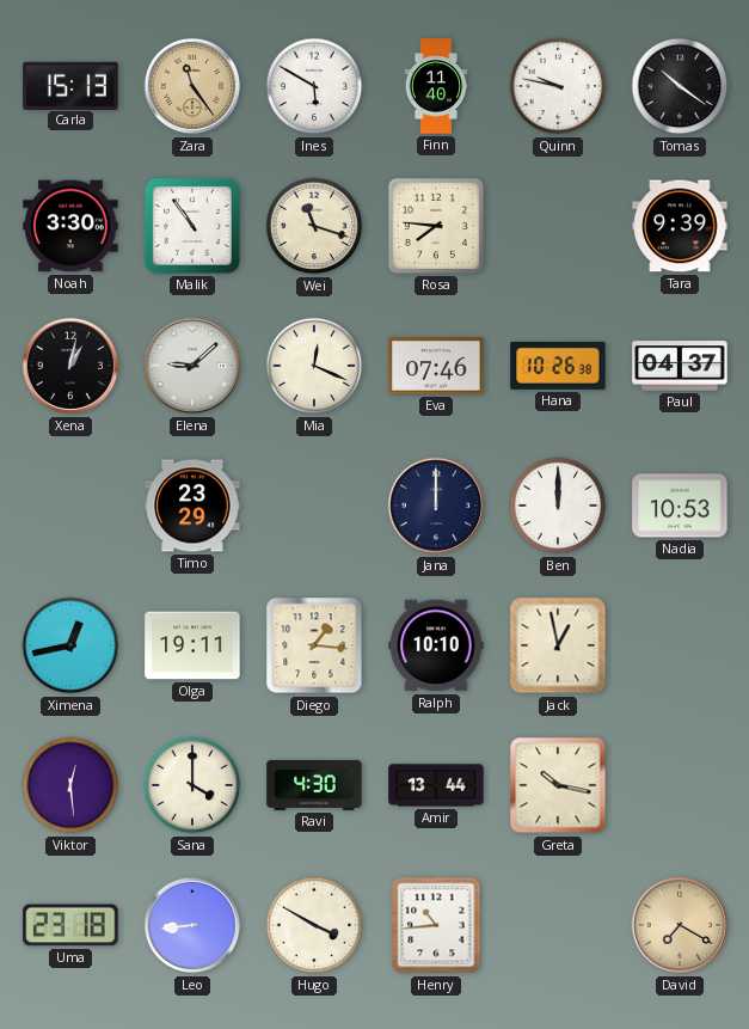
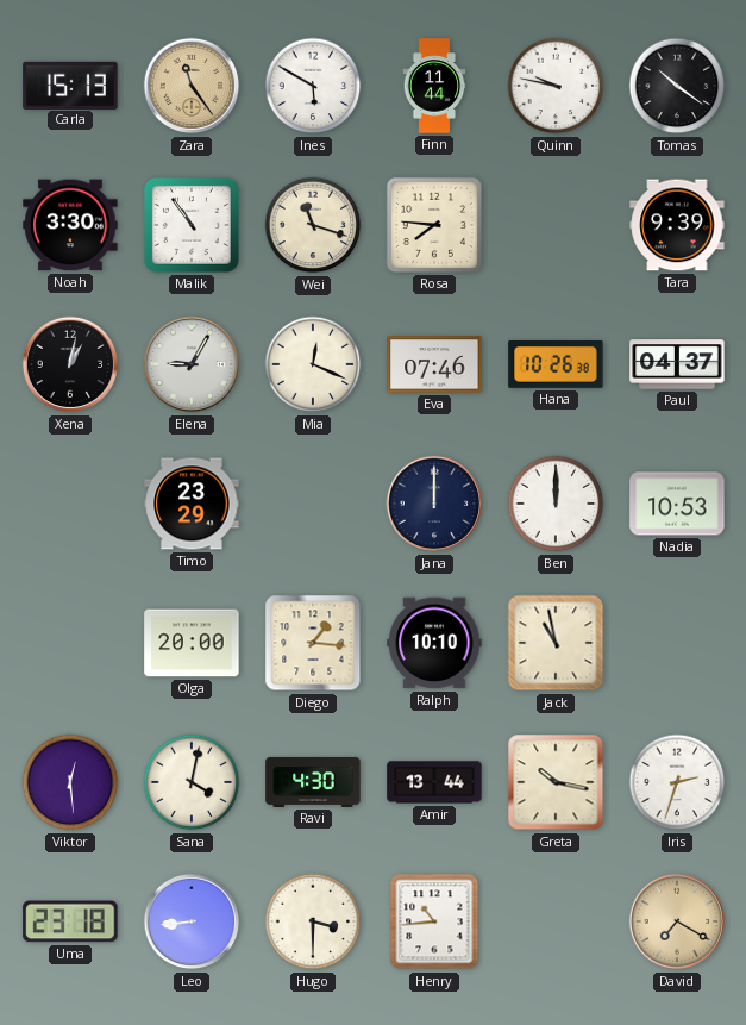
Finn: 11:40 -> 11:44 (434, 86)
Elena: 9:08 -> 9:05 (192, 364)
Ximena: 12:43 -> none (70, 645)
Olga: 19:11 -> 20:00 (192, 643)
Jack: 12:58 -> 10:58 (556, 643)
Sana: 4:00 -> 4:02 (192, 782)
Iris: none -> 2:33 (677, 782)
Hugo: 3:50 -> 3:30 (313, 921)
